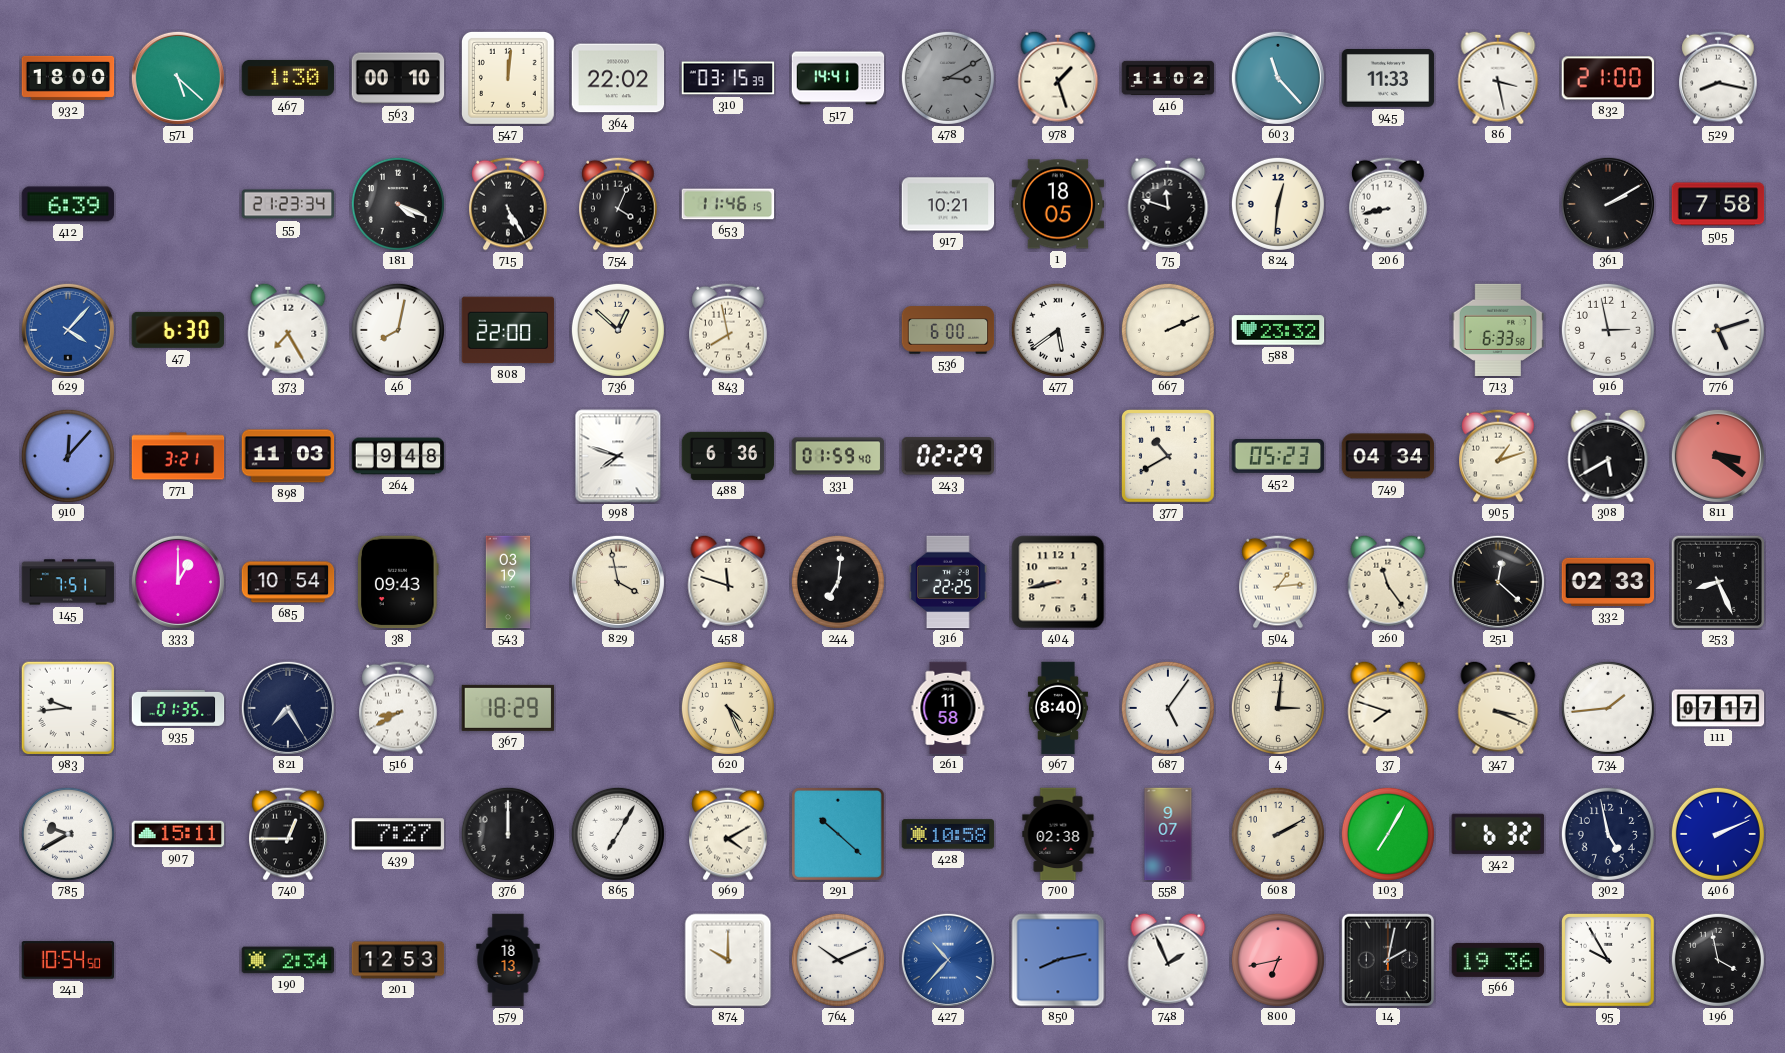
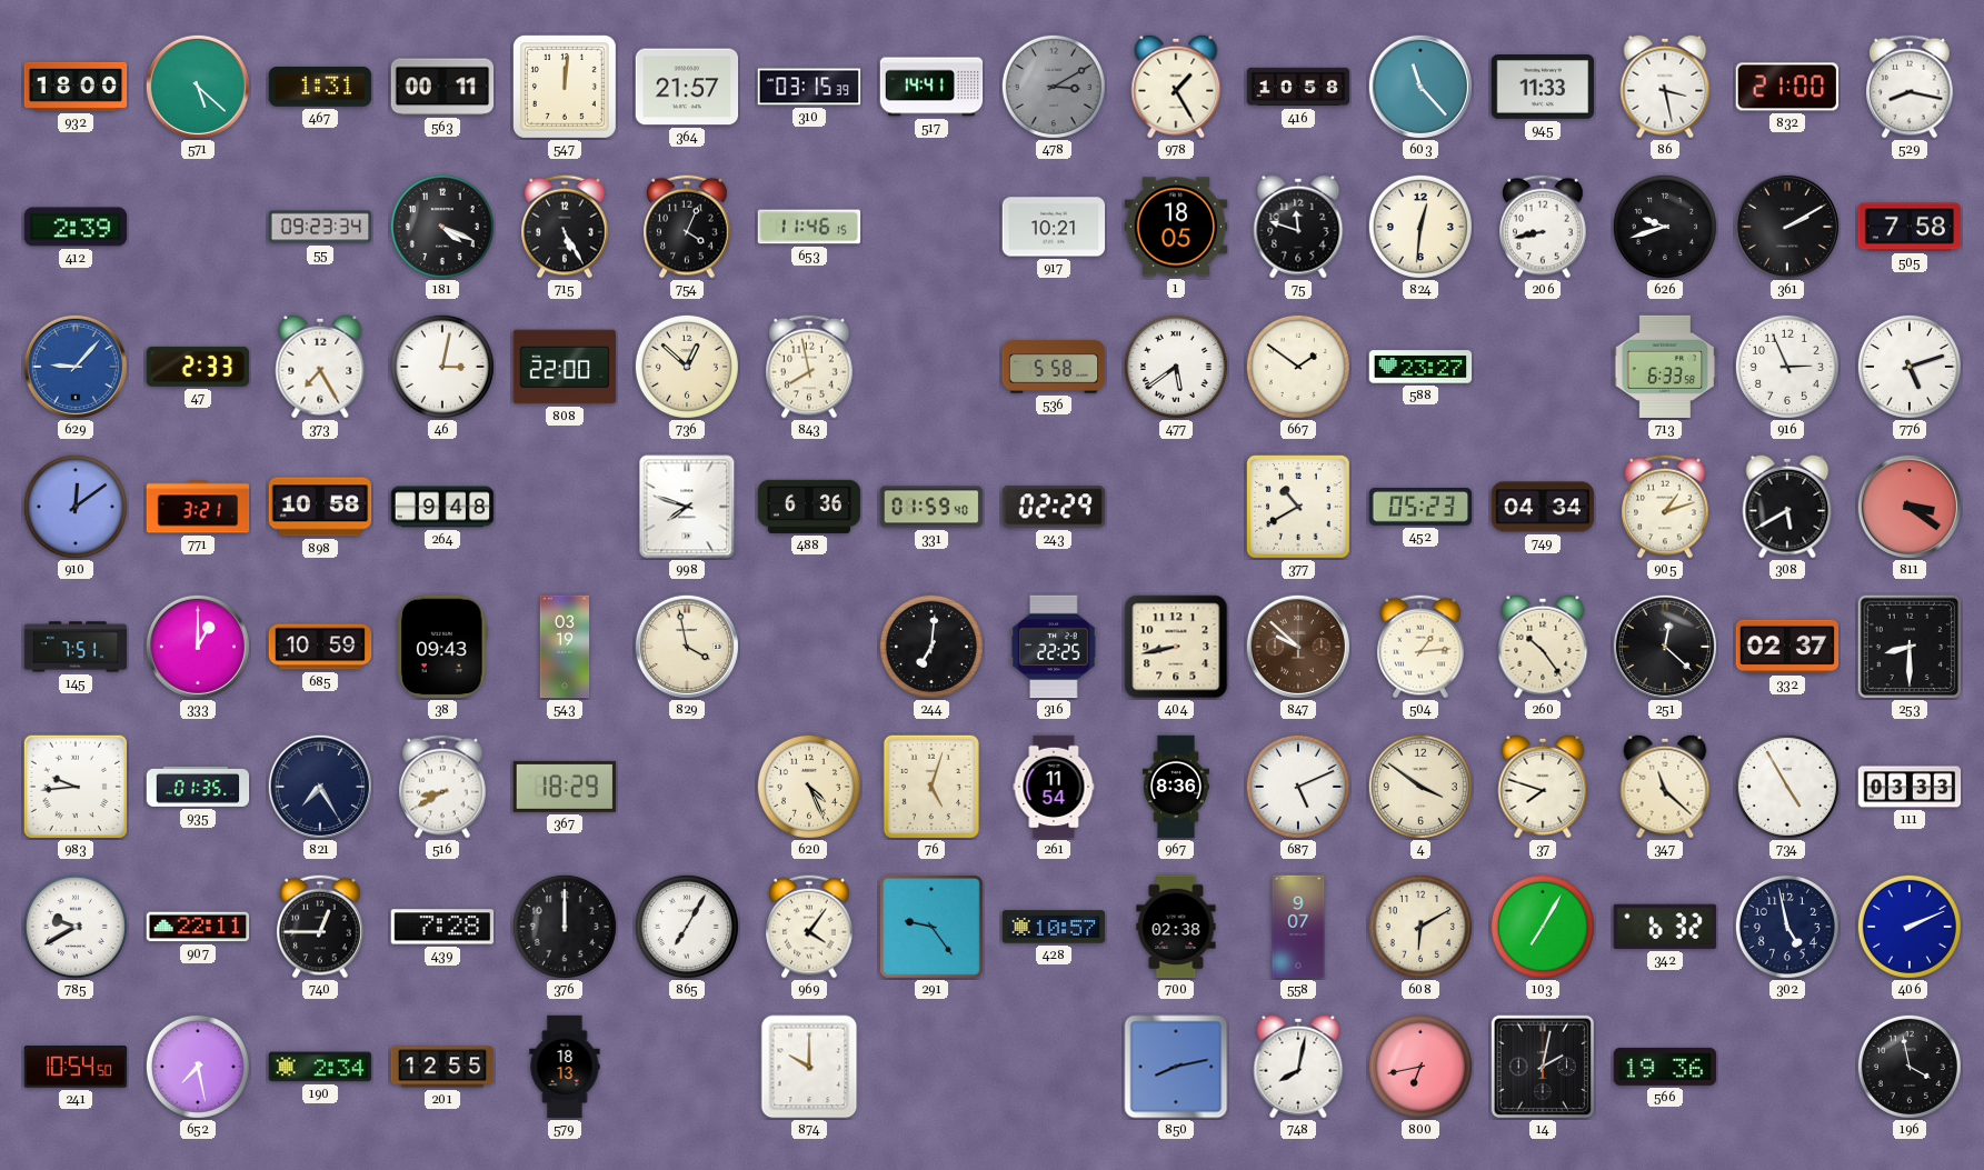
467: 1:30 -> 1:31 (320, 87)
563: 00:10 -> 00:11 (442, 87)
364: 22:02 -> 21:57 (687, 87)
978: 1:27 -> 1:25 (1176, 87)
416: 11:02 -> 10:58 (1298, 87)
412: 6:39 -> 2:39 (76, 227)
55: 21:23 -> 09:23 (320, 227)
626: none -> 9:42 (1665, 227)
629: 4:07 -> 9:07 (76, 367)
47: 6:30 -> 2:33 (198, 367)
46: 8:02 -> 3:02 (442, 367)
536: 6:00 -> 5:58 (1054, 367)
667: 2:11 -> 1:51 (1298, 367)
588: 23:32 -> 23:27 (1420, 367)
916: 2:58 -> 2:56 (1787, 367)
910: 12:07 -> 12:09 (76, 507)
898: 11:03 -> 10:58 (320, 507)
685: 10:54 -> 10:59 (320, 647)
458: 11:48 -> none (728, 582)
847: none -> 9:52 (1298, 647)
260: 11:24 -> 10:24 (1543, 647)
332: 02:33 -> 02:37 (1787, 647)
253: 8:26 -> 8:30 (1908, 646)
76: none -> 5:03 (931, 787)
261: 11:58 -> 11:54 (1054, 787)
967: 8:40 -> 8:36 (1176, 787)
687: 5:06 -> 5:11 (1298, 787)
4: 3:01 -> 3:51 (1420, 787)
347: 3:19 -> 11:22 (1665, 787)
734: 1:44 -> 4:55 (1787, 787)
111: 07:17 -> 03:33 (1910, 787)
907: 15:11 -> 22:11 (198, 927)
439: 7:27 -> 7:28 (442, 927)
969: 4:10 -> 4:06 (809, 927)
291: 10:22 -> 9:24 (933, 928)
428: 10:58 -> 10:57 (1054, 927)
608: 2:10 -> 6:10 (1420, 927)
652: none -> 7:28 (198, 1067)
201: 12:53 -> 12:55 (442, 1067)
764: 10:11 -> none (838, 960)
427: 10:37 -> none (948, 960)
748: 1:56 -> 8:02 (1298, 1067)
95: 9:55 -> none (1609, 961)
